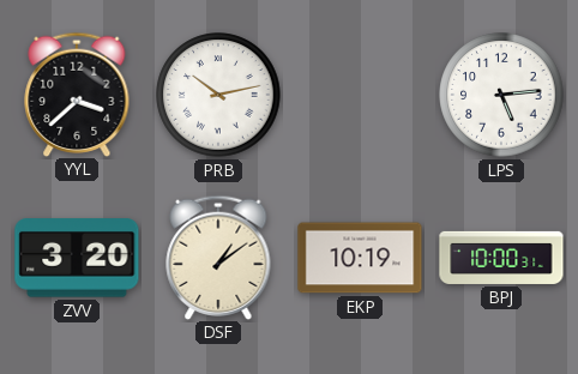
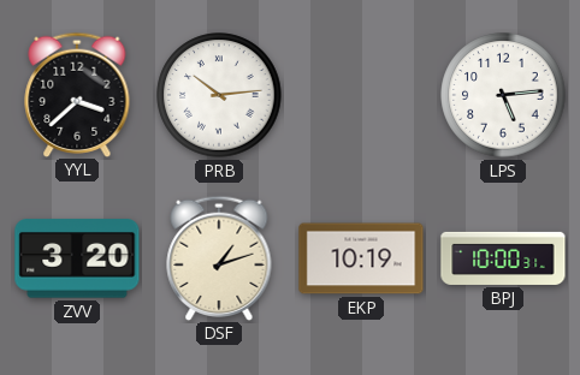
PRB: 10:13 -> 10:14 (219, 95)
DSF: 1:09 -> 1:12 (219, 257)
